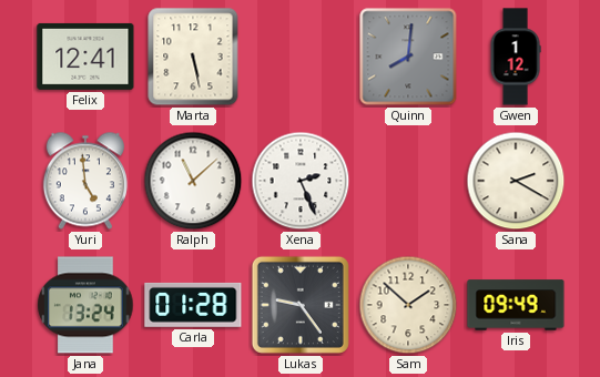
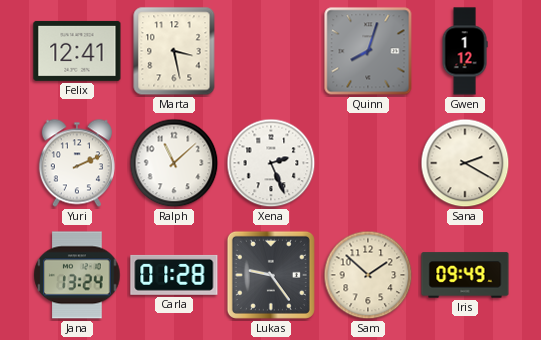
Marta: 5:28 -> 3:28 (174, 51)
Quinn: 8:01 -> 8:03 (368, 51)
Yuri: 4:59 -> 2:11 (77, 163)
